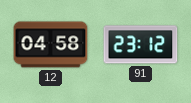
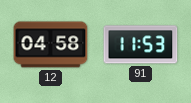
91: 23:12 -> 11:53 (141, 45)
